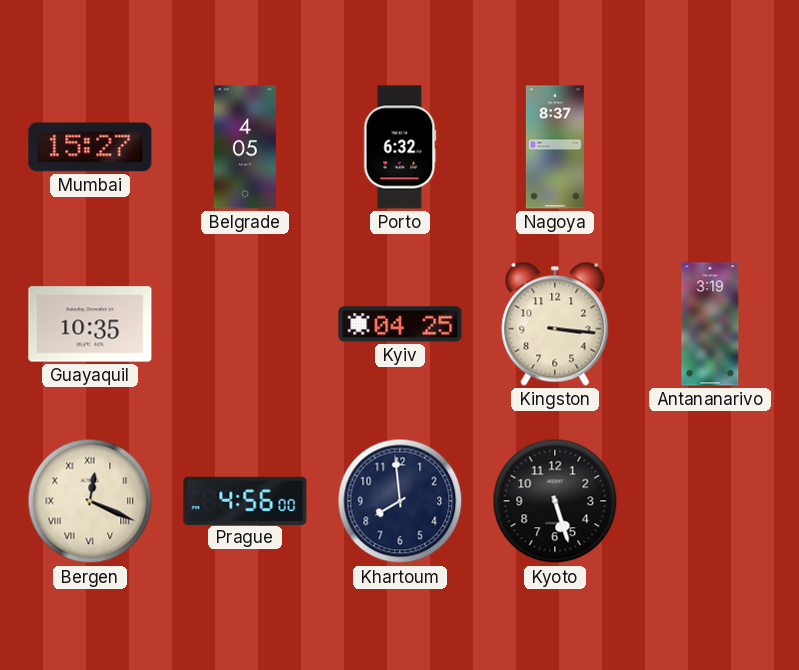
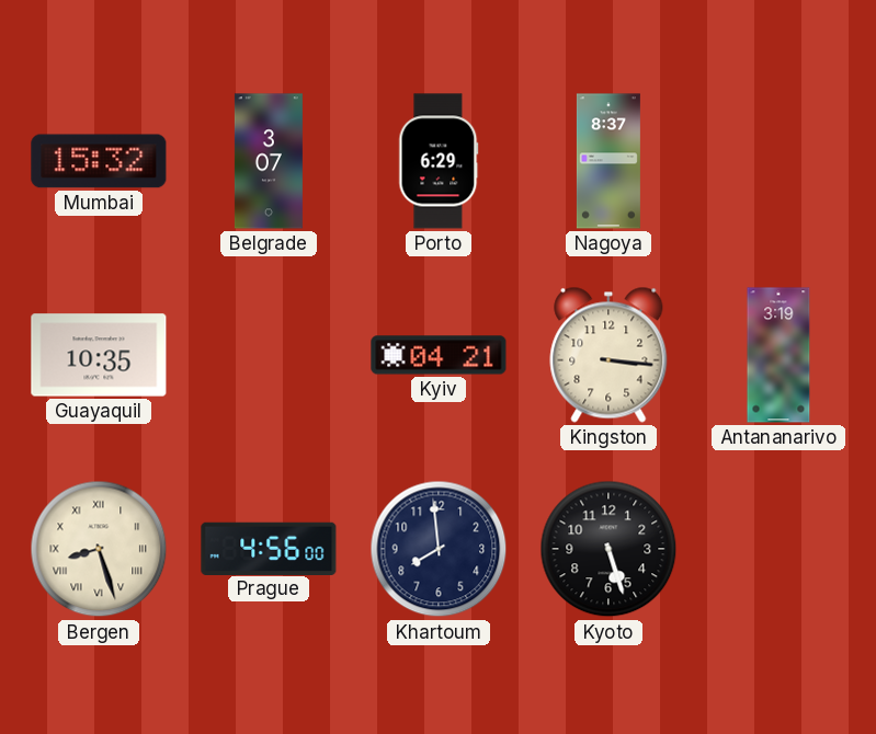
Mumbai: 15:27 -> 15:32 (99, 161)
Belgrade: 4:05 -> 3:07 (269, 161)
Porto: 6:32 -> 6:29 (439, 161)
Kyiv: 04:25 -> 04:21 (439, 355)
Bergen: 12:19 -> 8:27 (99, 549)
